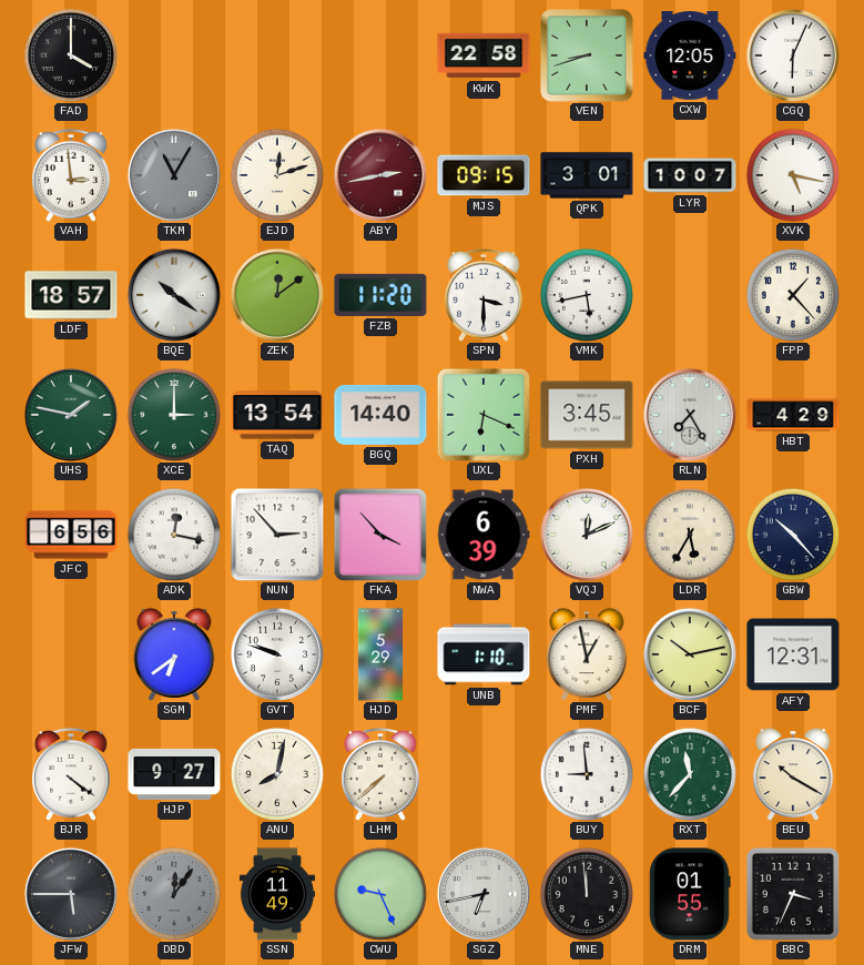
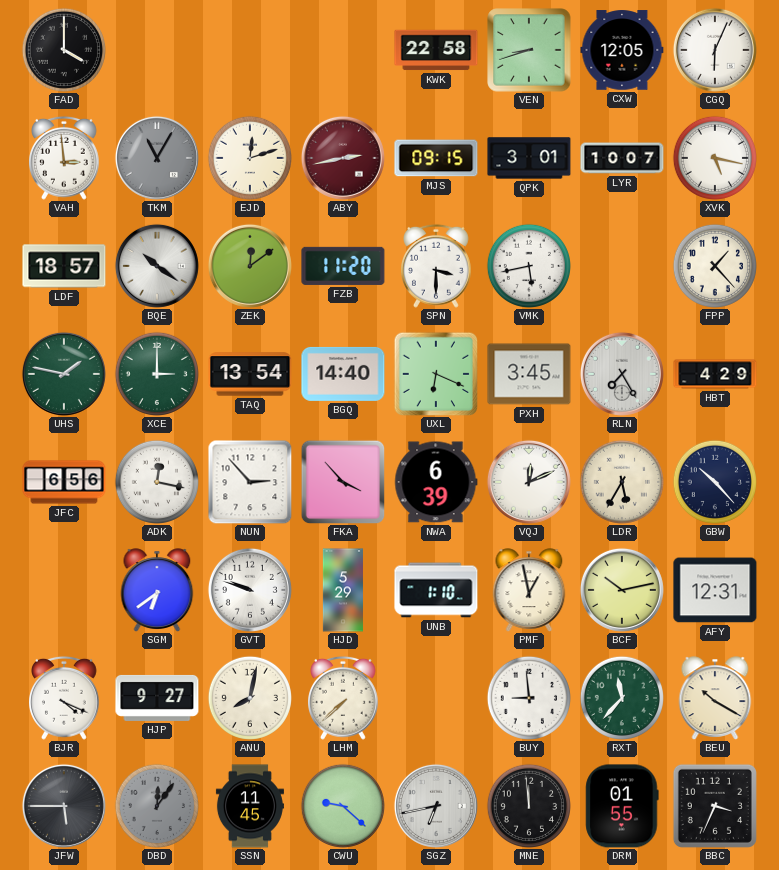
BJR: 4:21 -> 4:19 (65, 698)
SSN: 11:49 -> 11:45 (250, 806)
CWU: 9:26 -> 9:22 (342, 805)
